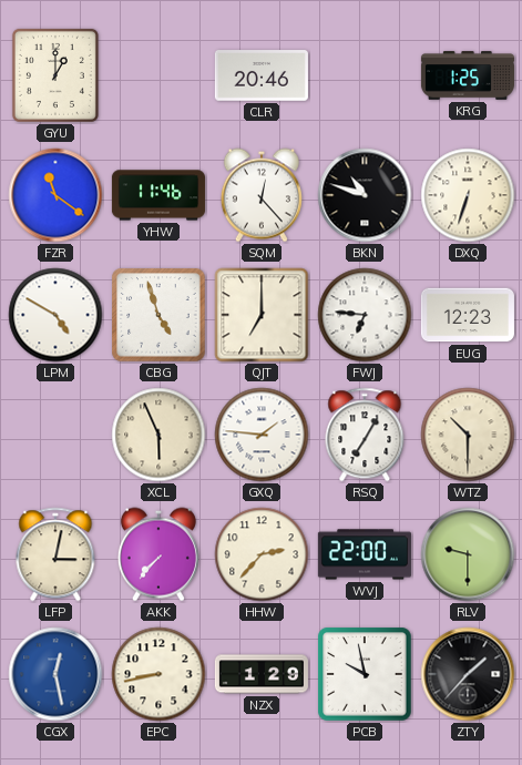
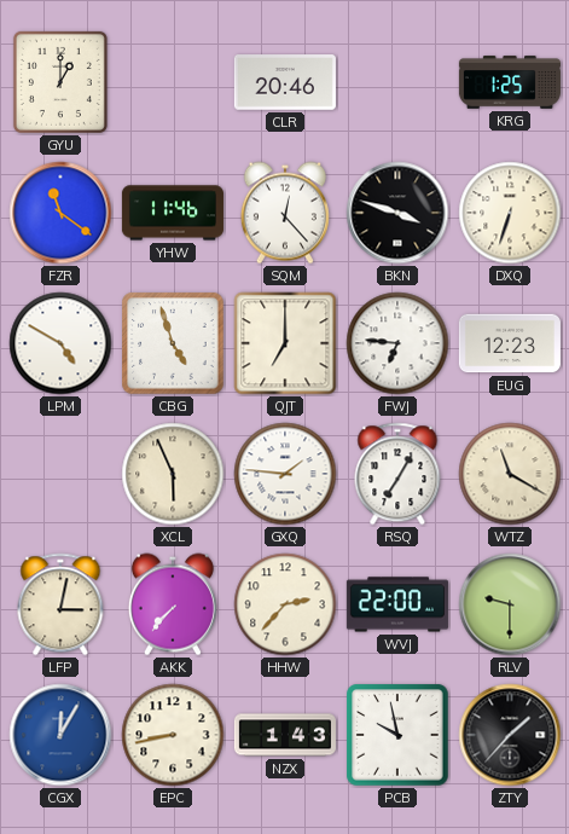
BKN: 10:48 -> 3:48 (397, 213)
WTZ: 10:30 -> 11:20 (510, 474)
CGX: 12:28 -> 12:05 (60, 735)
NZX: 1:29 -> 1:43 (285, 735)
